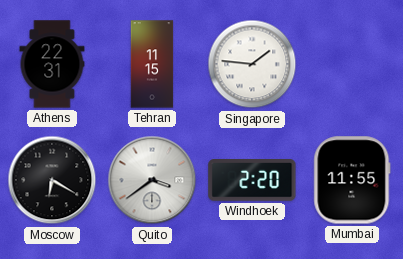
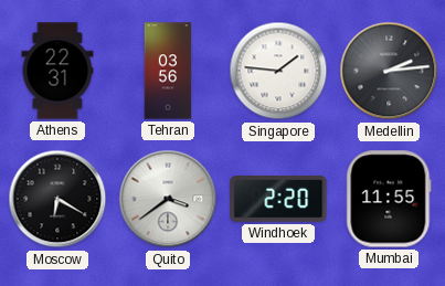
Tehran: 11:15 -> 03:56 (168, 71)
Medellin: none -> 2:14 (389, 71)
